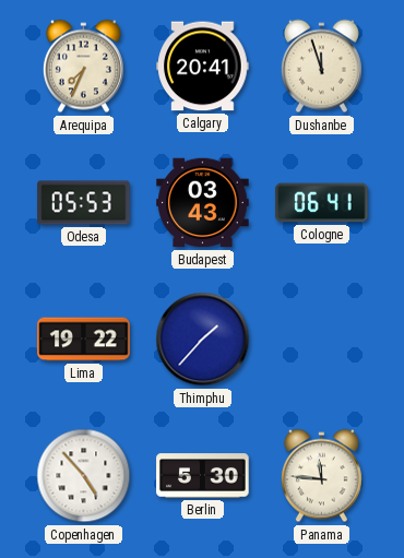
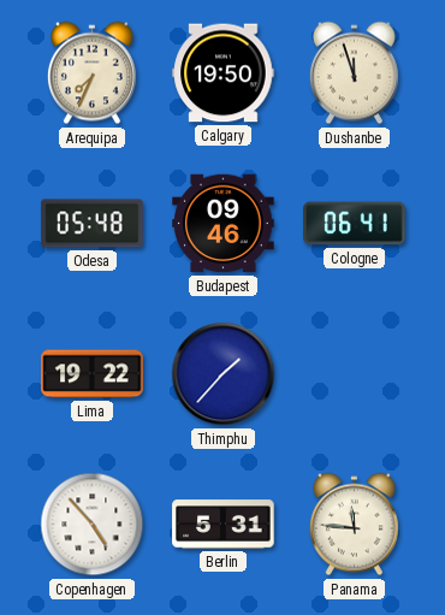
Calgary: 20:41 -> 19:50 (224, 73)
Odesa: 05:53 -> 05:48 (93, 224)
Budapest: 03:43 -> 09:46 (224, 224)
Berlin: 5:30 -> 5:31 (224, 525)
